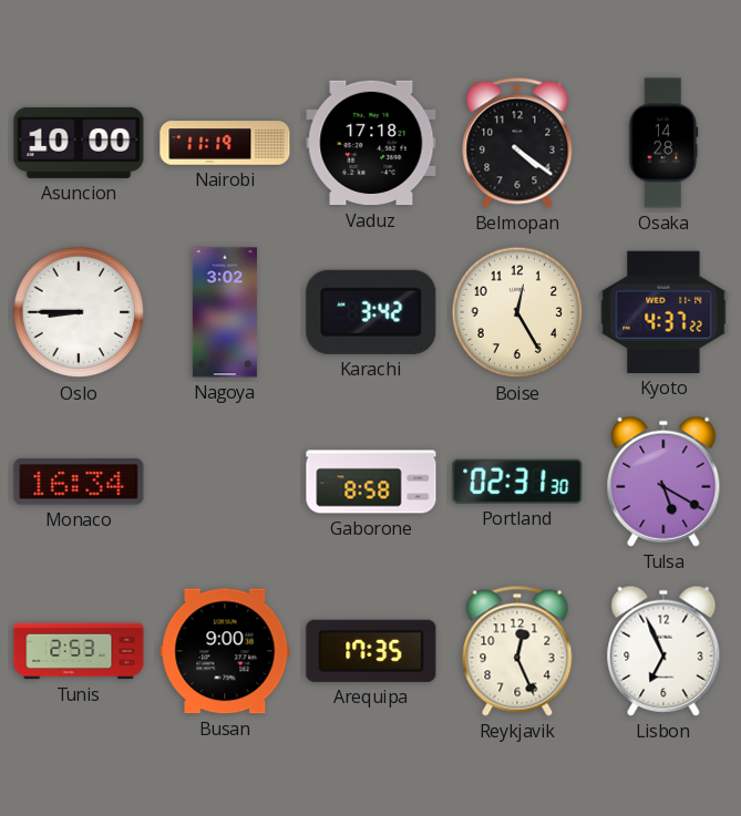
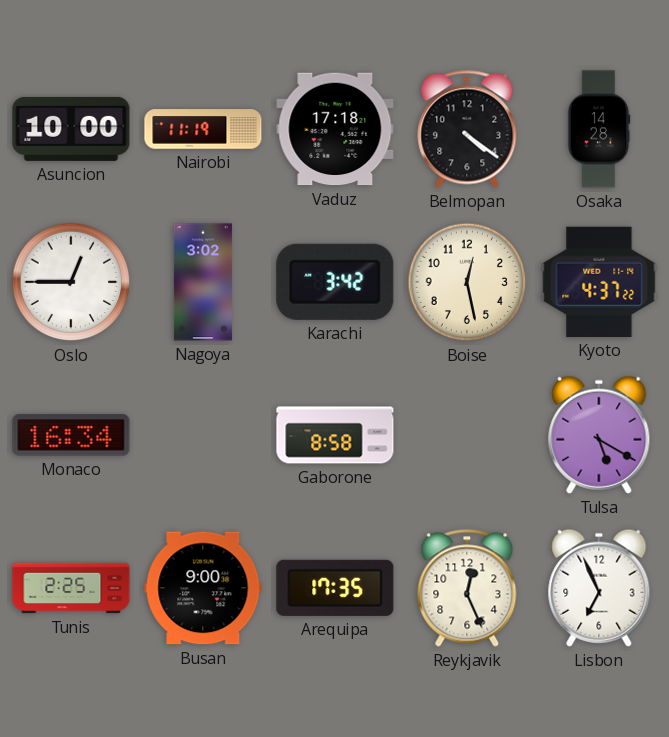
Oslo: 8:45 -> 12:45 (71, 282)
Boise: 12:25 -> 12:28 (467, 282)
Portland: 02:31 -> none (517, 482)
Tunis: 2:53 -> 2:25 (71, 588)
